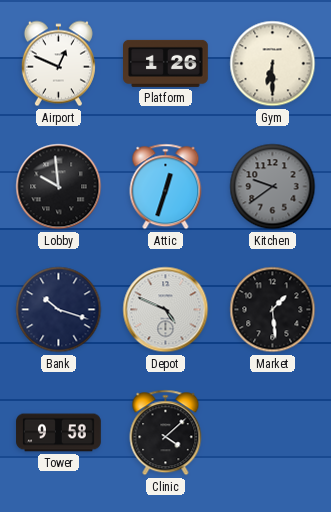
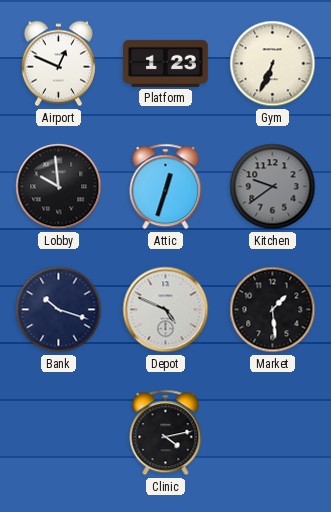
Platform: 1:26 -> 1:23 (166, 63)
Gym: 6:30 -> 6:34 (273, 64)
Tower: 9:58 -> none (59, 433)
Clinic: 4:08 -> 4:13 (166, 433)
